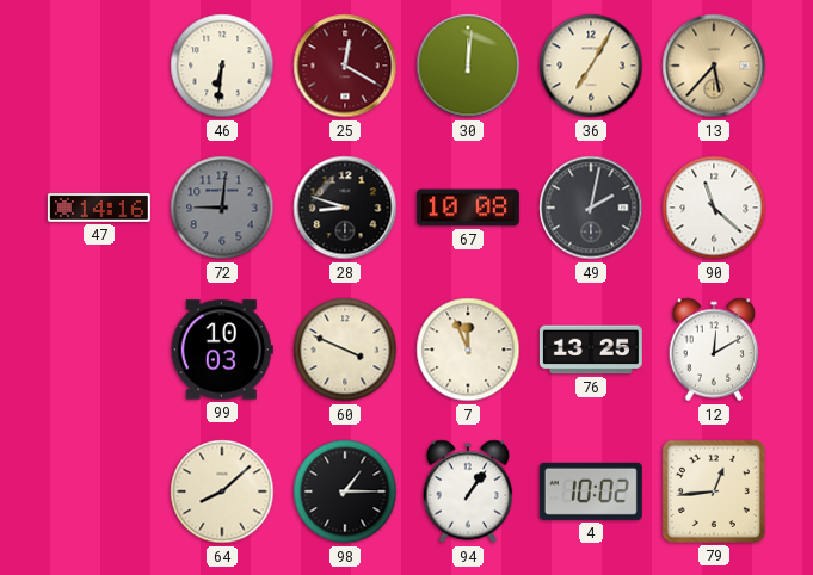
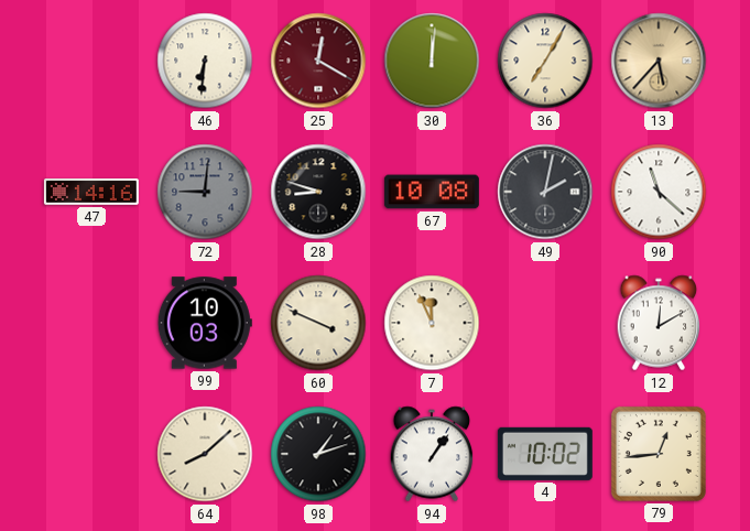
76: 13:25 -> none (591, 350)
98: 1:15 -> 1:12 (318, 454)
